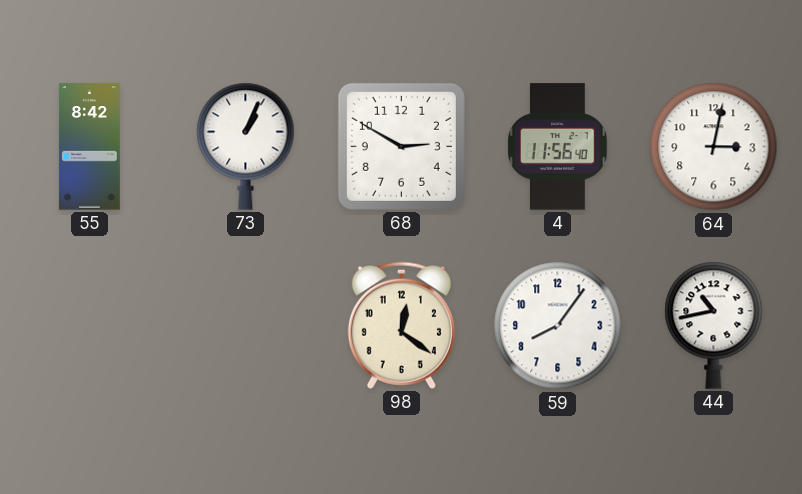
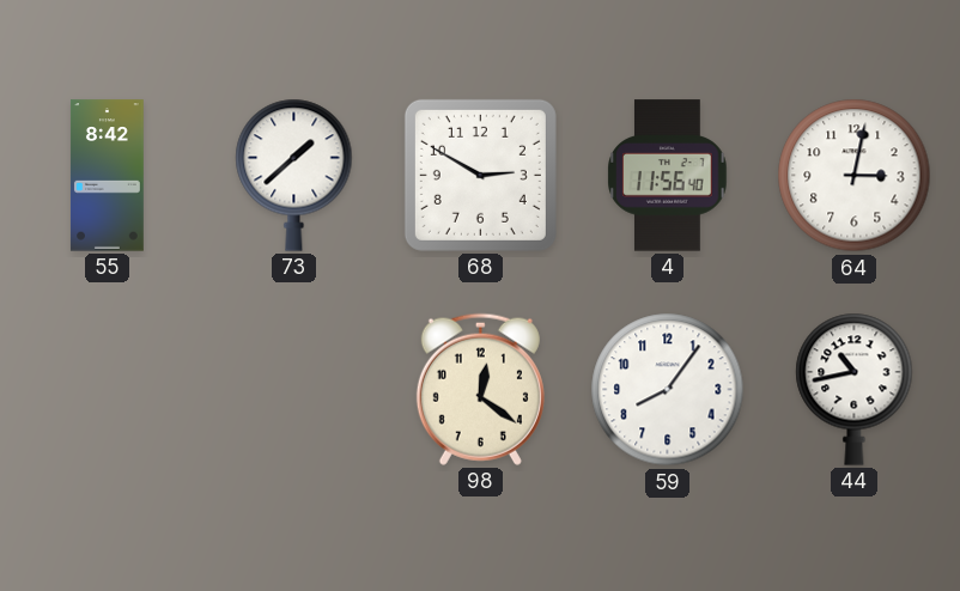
73: 1:04 -> 1:38 (294, 175)
